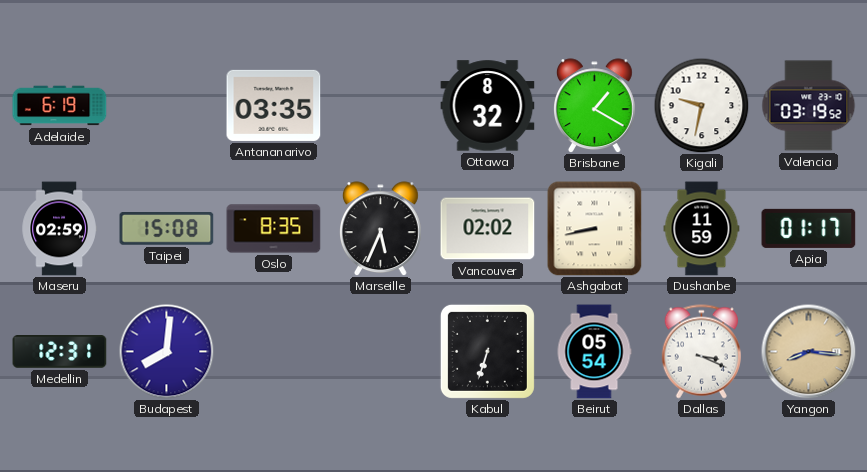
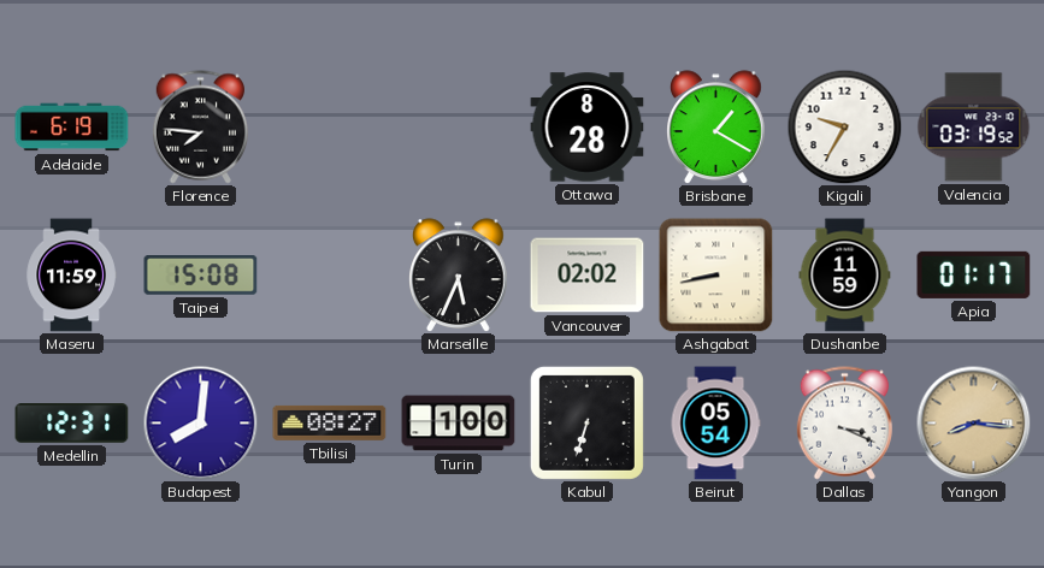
Florence: none -> 7:46 (200, 128)
Antananarivo: 03:35 -> none (274, 105)
Ottawa: 8:32 -> 8:28 (588, 128)
Kigali: 9:32 -> 9:35 (844, 126)
Maseru: 02:59 -> 11:59 (71, 276)
Oslo: 8:35 -> none (274, 229)
Tbilisi: none -> 08:27 (330, 422)
Turin: none -> 1:00 (459, 424)
